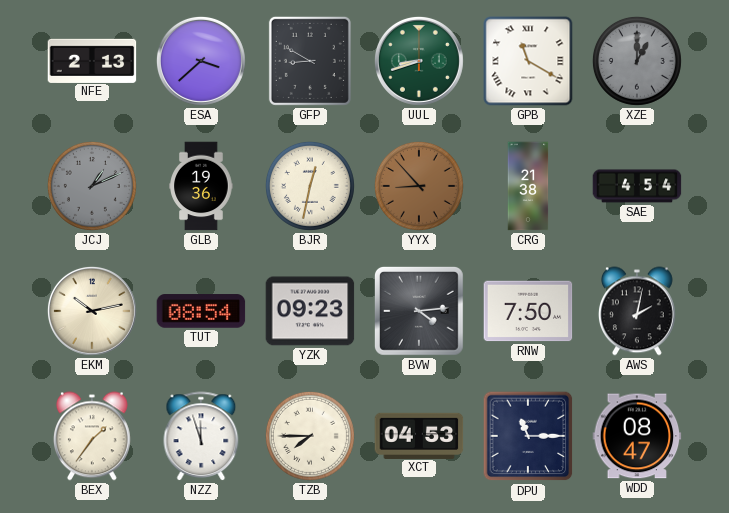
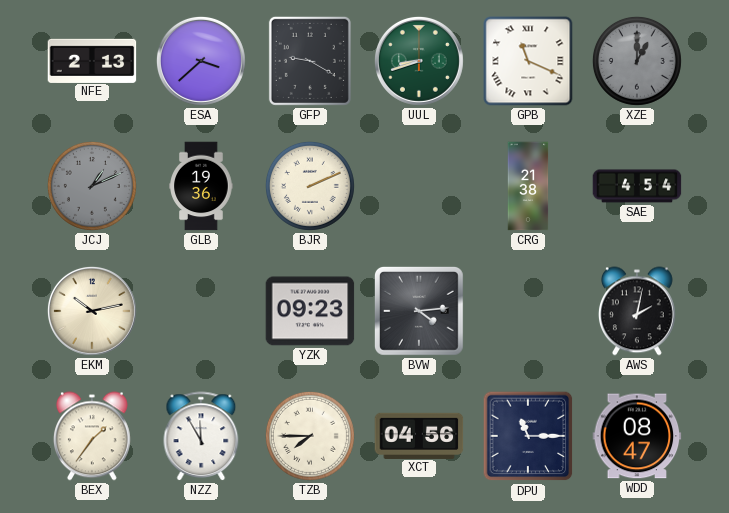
GFP: 8:50 -> 9:20 (310, 61)
GPB: 11:20 -> 11:19 (528, 61)
BJR: 12:32 -> 2:11 (310, 186)
YYX: 8:53 -> none (419, 186)
TUT: 08:54 -> none (201, 311)
RNW: 7:50 -> none (528, 311)
NZZ: 11:57 -> 11:55 (201, 436)
XCT: 04:53 -> 04:56 (419, 435)
